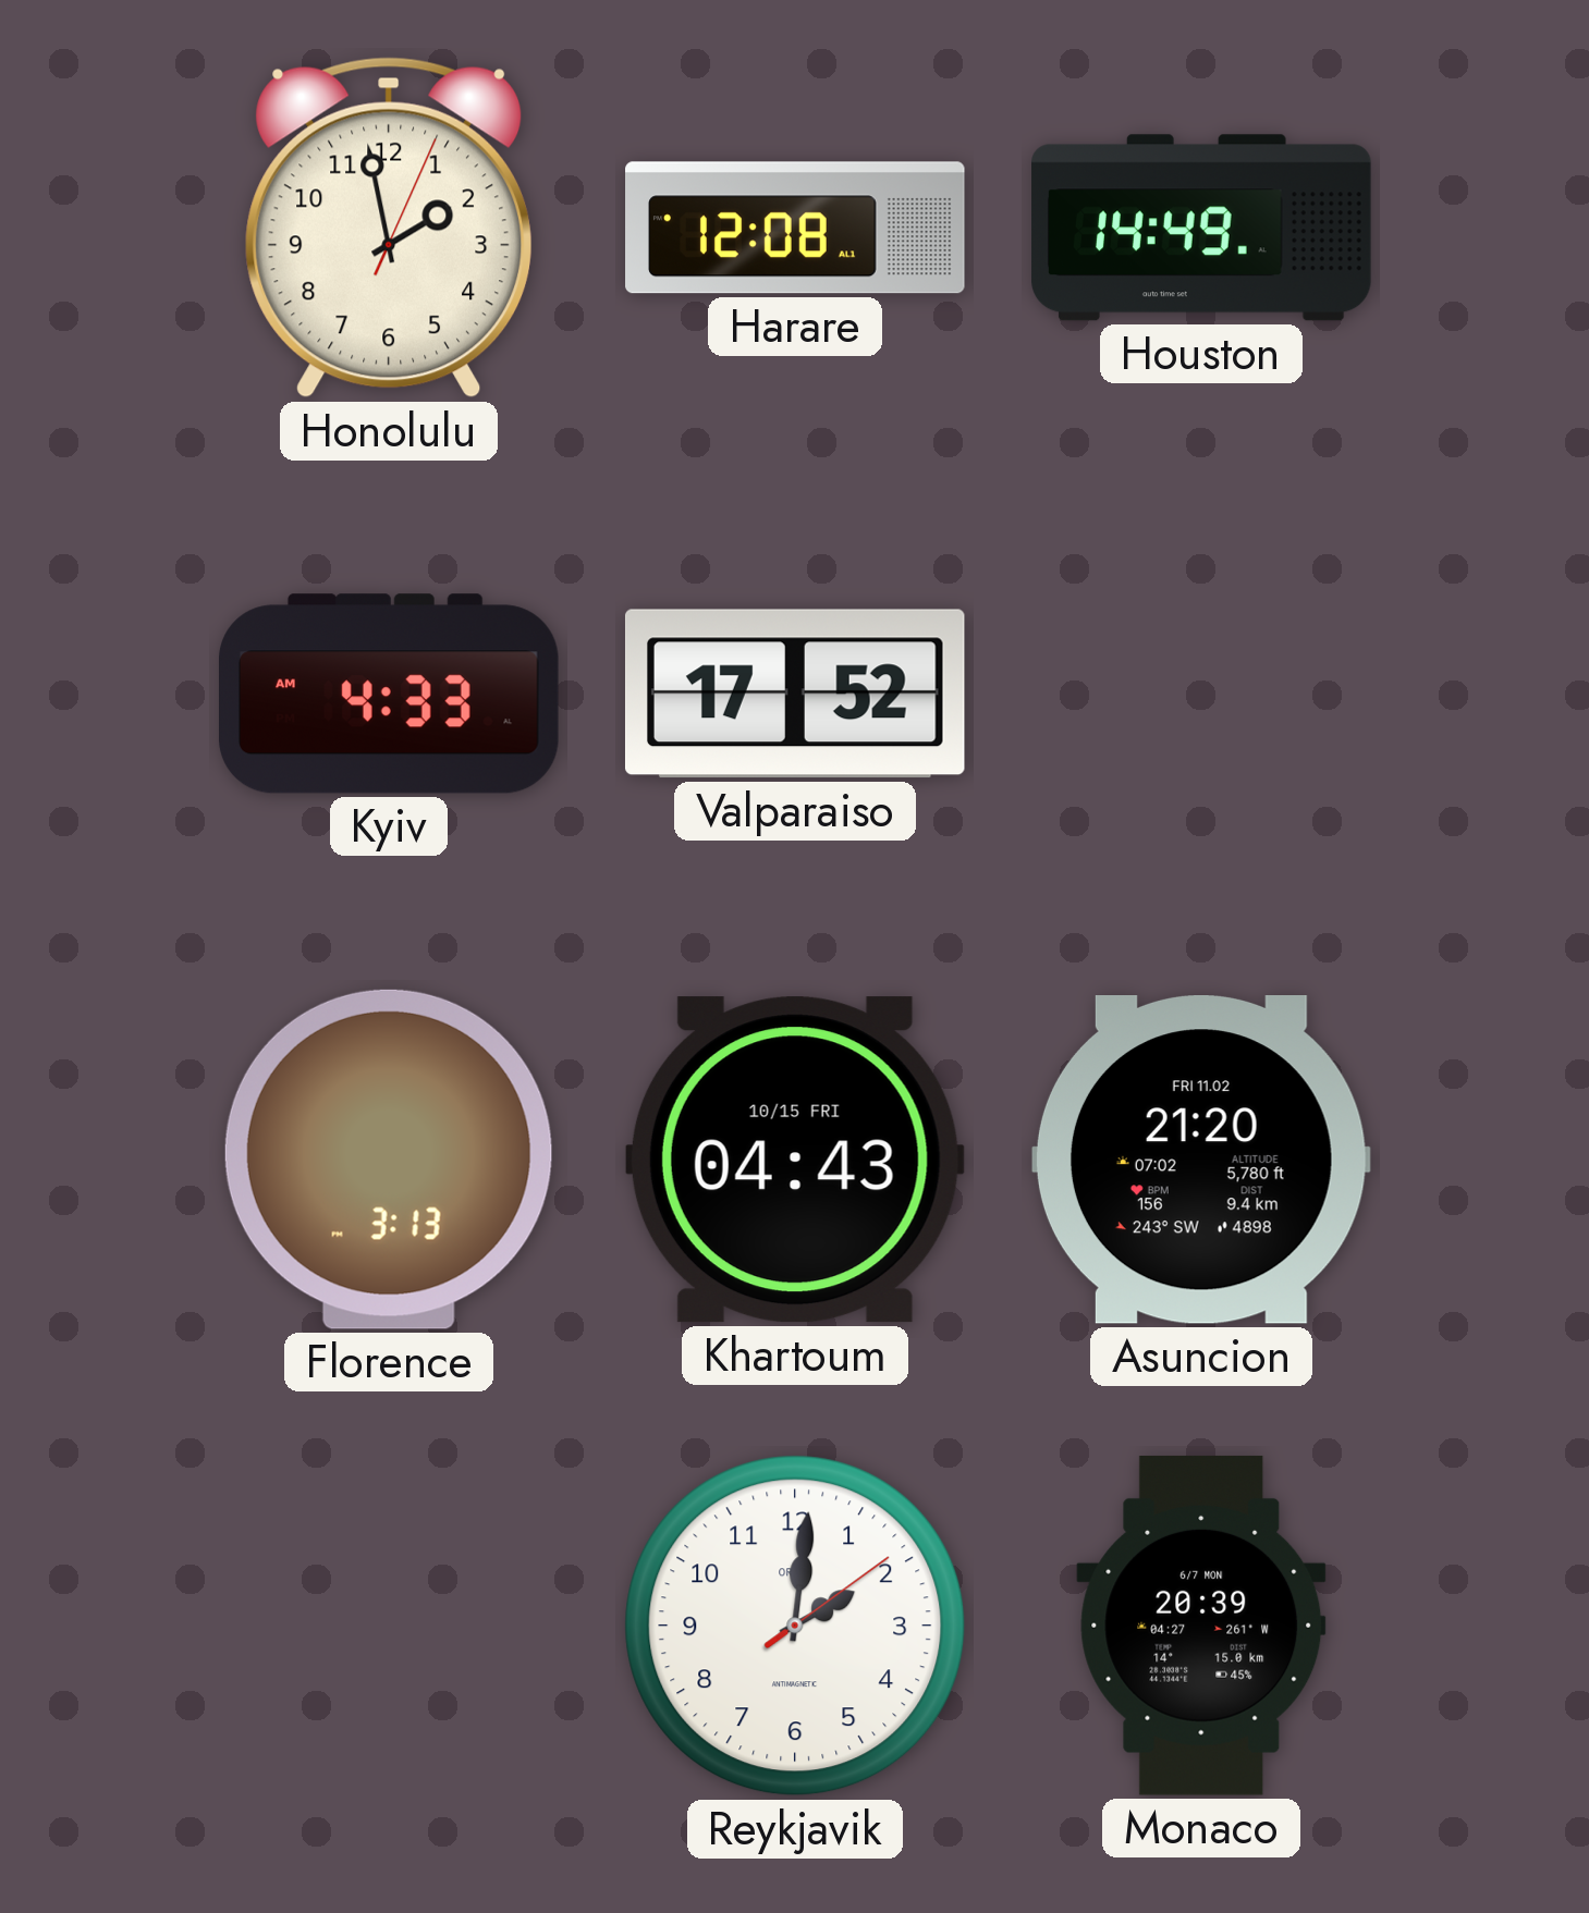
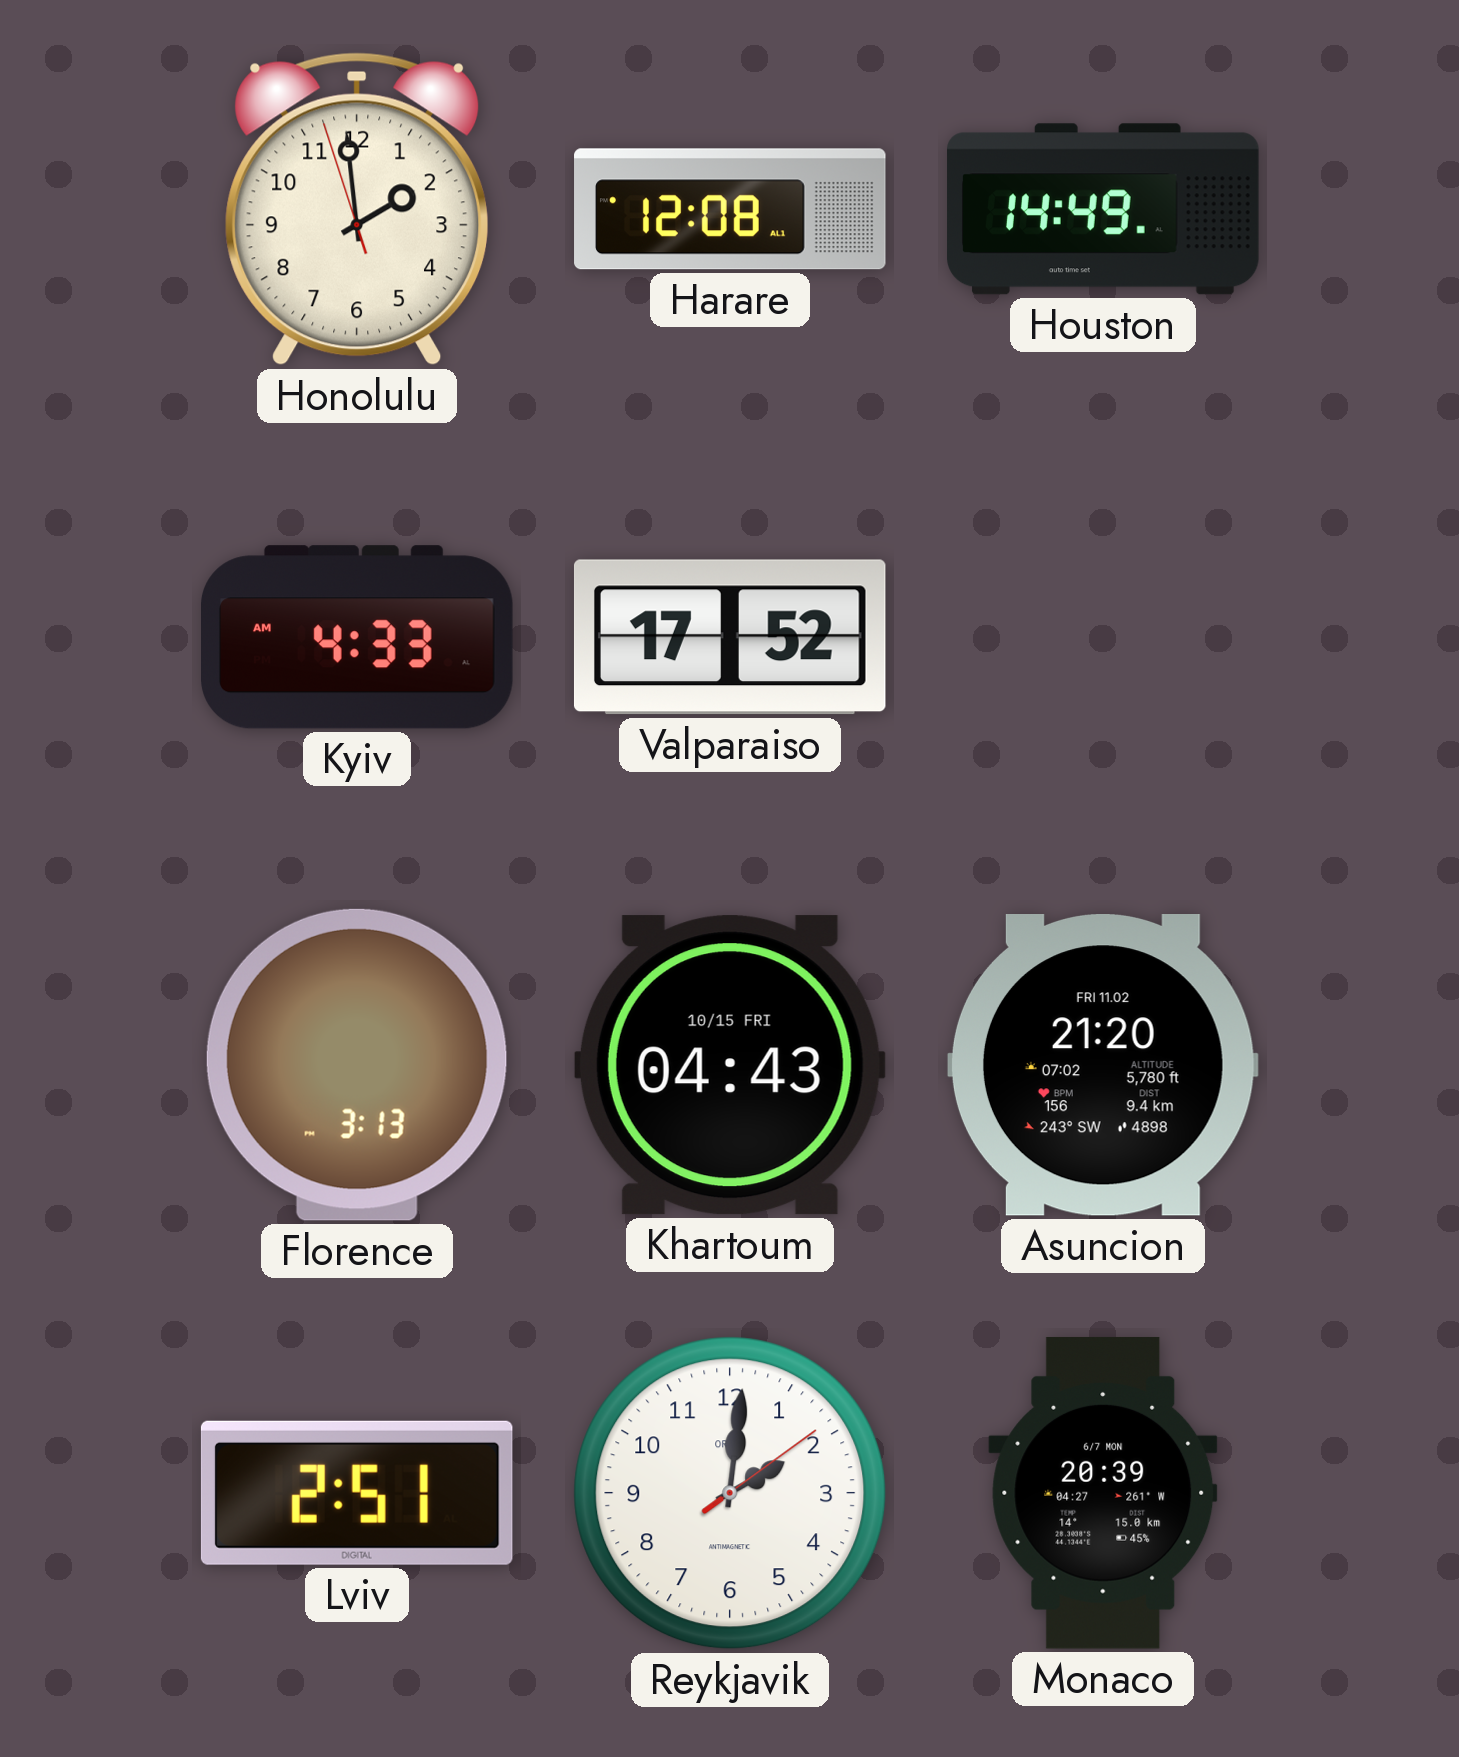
Honolulu: 1:58:04 -> 1:58:57 (357, 209)
Lviv: none -> 2:51 (357, 1493)
